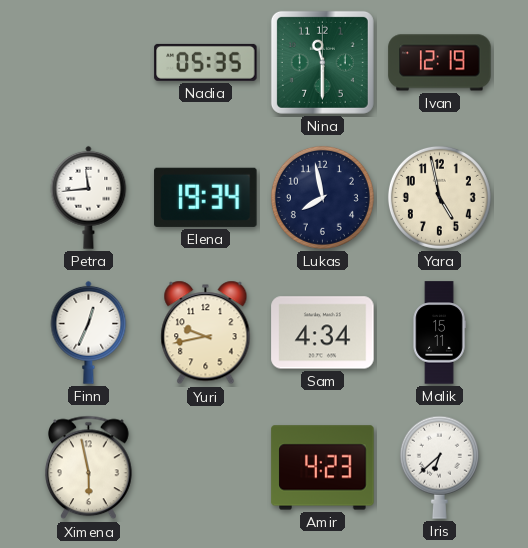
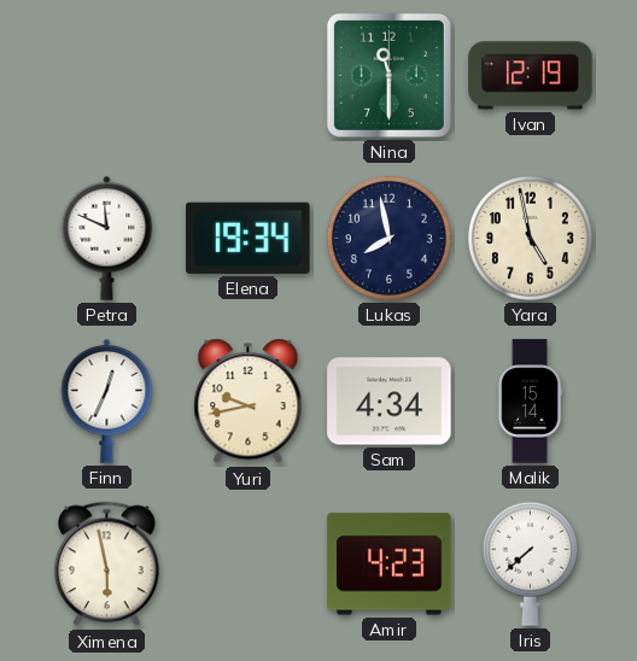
Nadia: 05:35 -> none (206, 62)
Petra: 11:44 -> 11:49 (107, 238)
Malik: 15:11 -> 15:14 (530, 402)
Iris: 6:38 -> 7:38 (530, 563)
